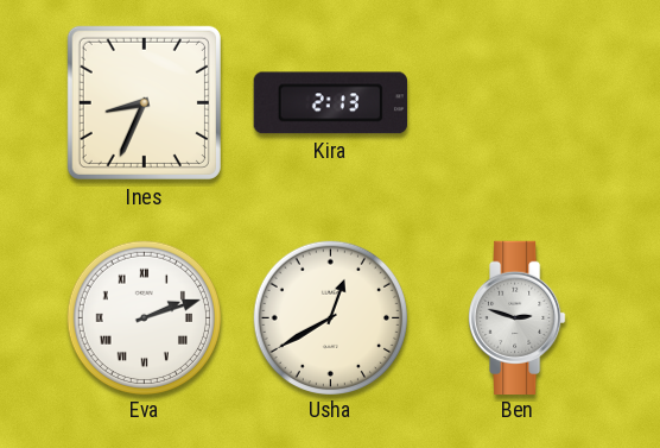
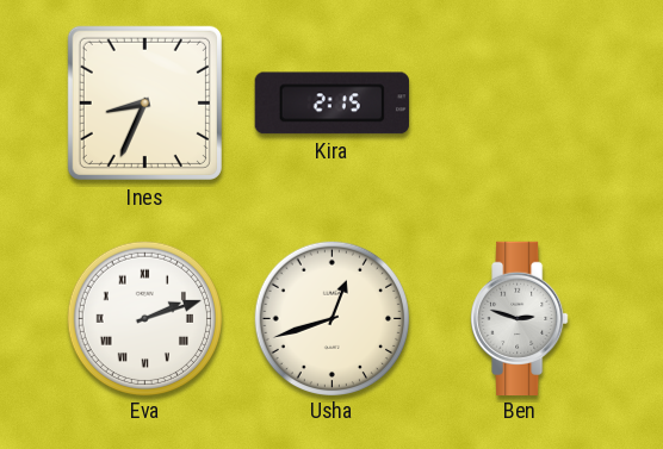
Kira: 2:13 -> 2:15 (331, 104)
Usha: 12:40 -> 12:42 (331, 318)
